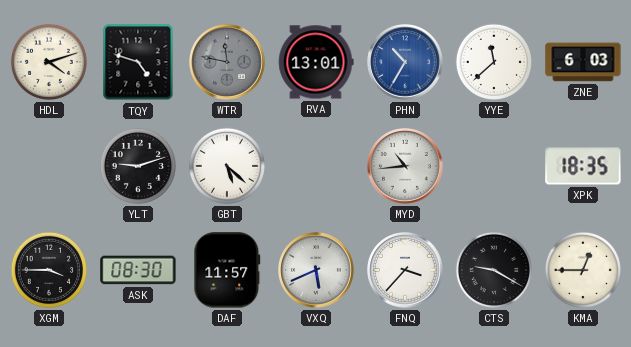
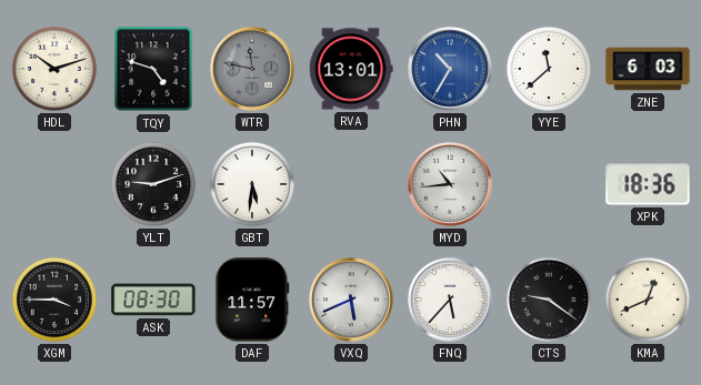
HDL: 4:12 -> 10:12 (54, 69)
GBT: 5:22 -> 5:31 (252, 184)
XPK: 18:35 -> 18:36 (648, 184)
FNQ: 3:37 -> 5:37 (450, 300)
CTS: 9:20 -> 9:21 (549, 300)
KMA: 12:45 -> 12:41 (648, 300)
